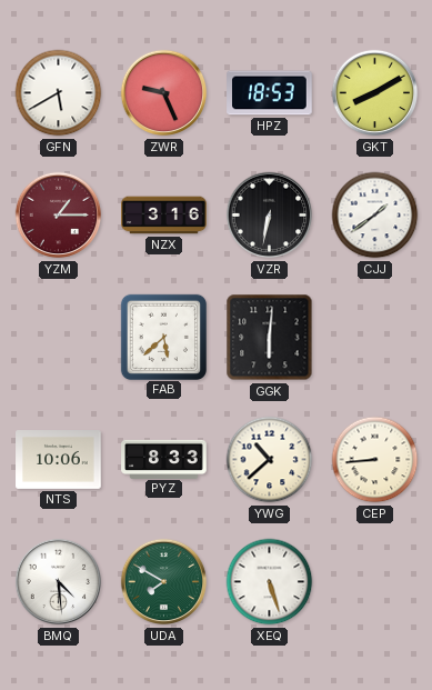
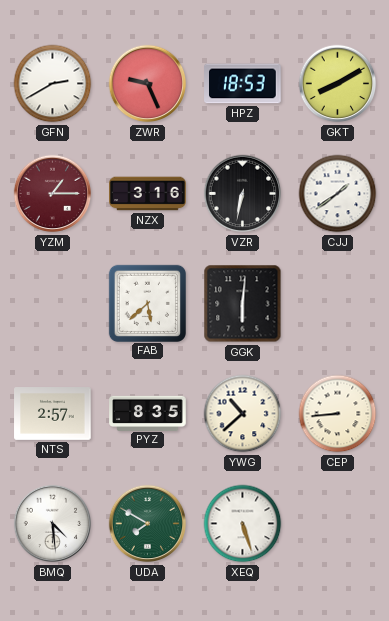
GFN: 5:40 -> 2:40 (53, 84)
NTS: 10:06 -> 2:57 (53, 414)
PYZ: 8:33 -> 8:35 (148, 413)
